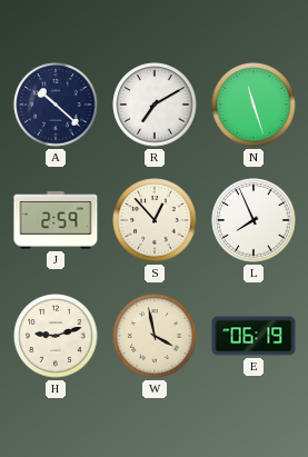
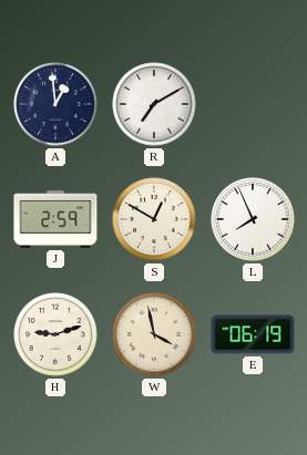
A: 10:22 -> 12:59 (55, 104)
N: 11:27 -> none (254, 105)
S: 12:53 -> 12:50 (154, 219)
